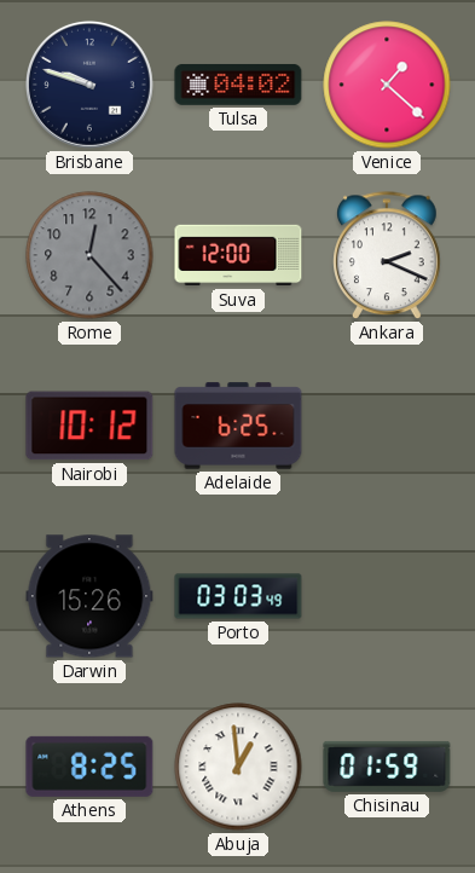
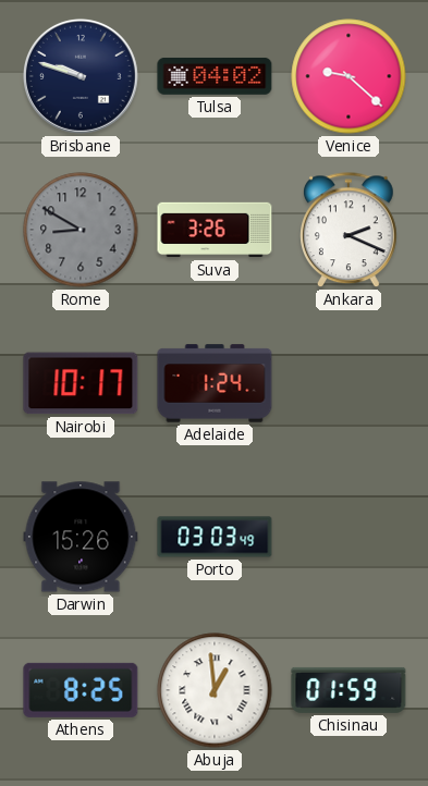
Venice: 1:22 -> 9:22 (348, 76)
Rome: 12:23 -> 8:50 (81, 230)
Suva: 12:00 -> 3:26 (215, 230)
Nairobi: 10:12 -> 10:17 (81, 383)
Adelaide: 6:25 -> 1:24 (215, 383)
